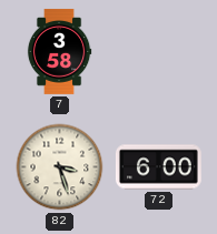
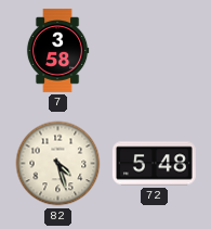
82: 3:27 -> 4:27 (58, 164)
72: 6:00 -> 5:48 (154, 164)
